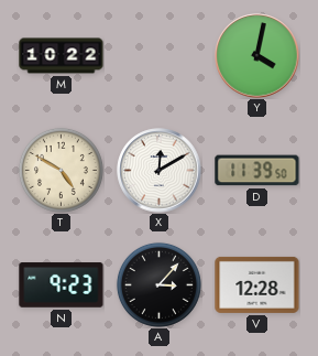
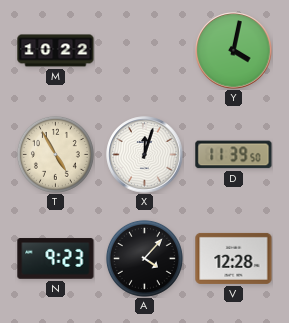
T: 4:50 -> 4:55 (55, 154)
X: 12:10 -> 12:03 (145, 155)
A: 3:07 -> 4:07 (144, 258)
